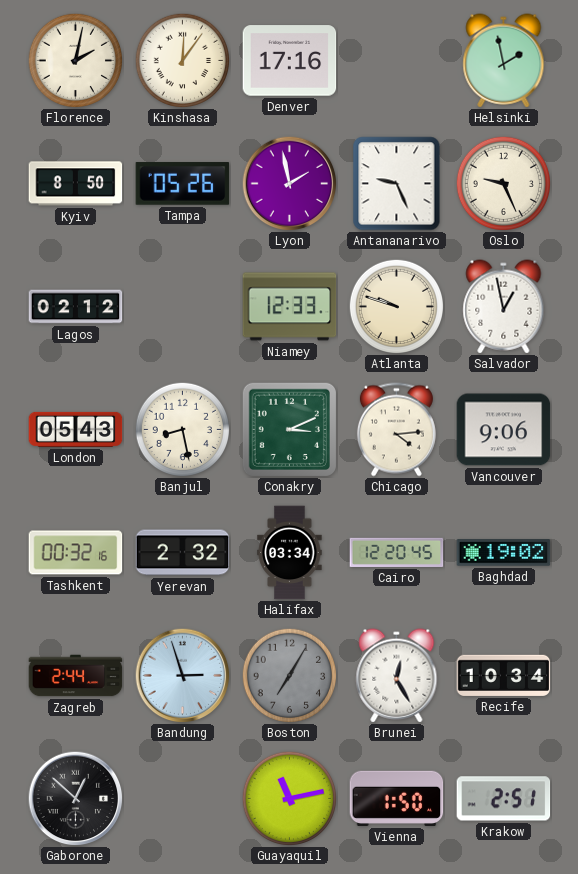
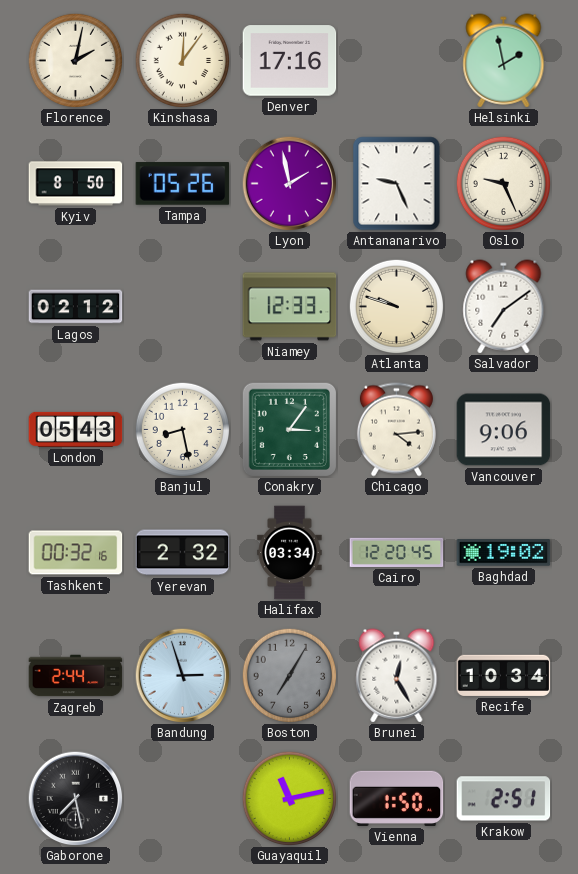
Salvador: 12:58 -> 7:09 (504, 307)
Conakry: 3:11 -> 3:06 (289, 429)
Gaborone: 12:52 -> 7:28 (75, 798)
